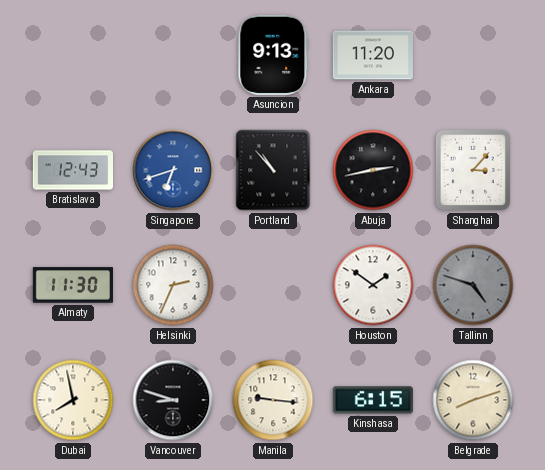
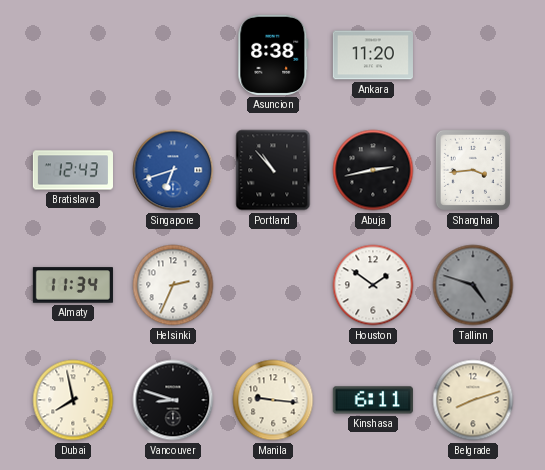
Asuncion: 9:13 -> 8:38 (273, 55)
Shanghai: 3:07 -> 3:44 (473, 170)
Almaty: 11:30 -> 11:34 (73, 285)
Kinshasa: 6:15 -> 6:11 (373, 400)
